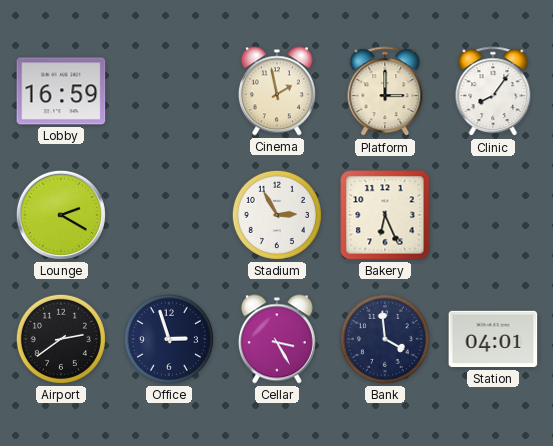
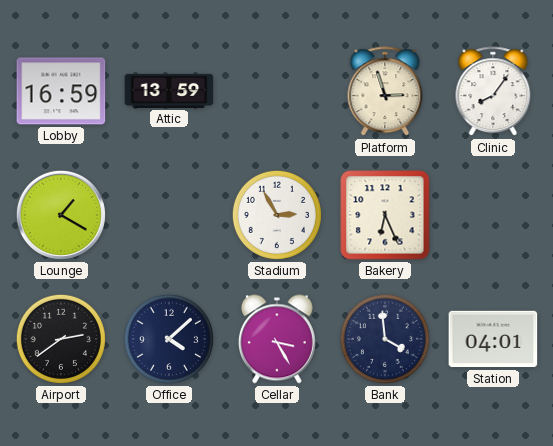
Attic: none -> 13:59 (169, 91)
Cinema: 1:58 -> none (277, 91)
Platform: 3:00 -> 2:57 (385, 92)
Lounge: 2:20 -> 1:20 (61, 215)
Office: 2:57 -> 4:08 (169, 339)
